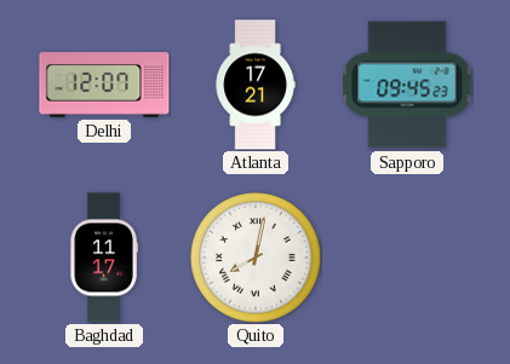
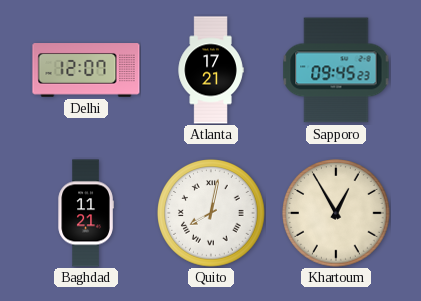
Baghdad: 11:17 -> 11:21 (86, 213)
Khartoum: none -> 12:55 (336, 213)
